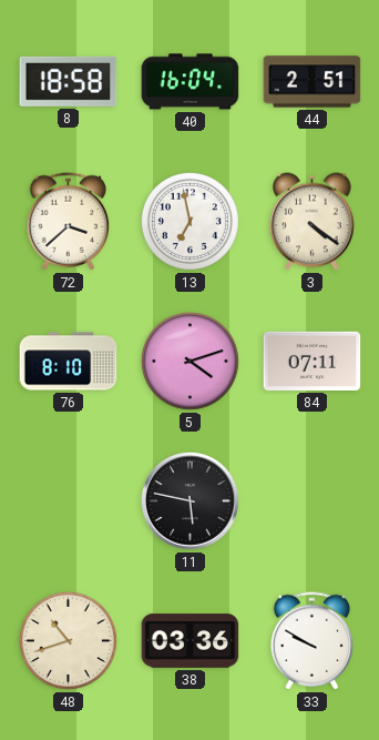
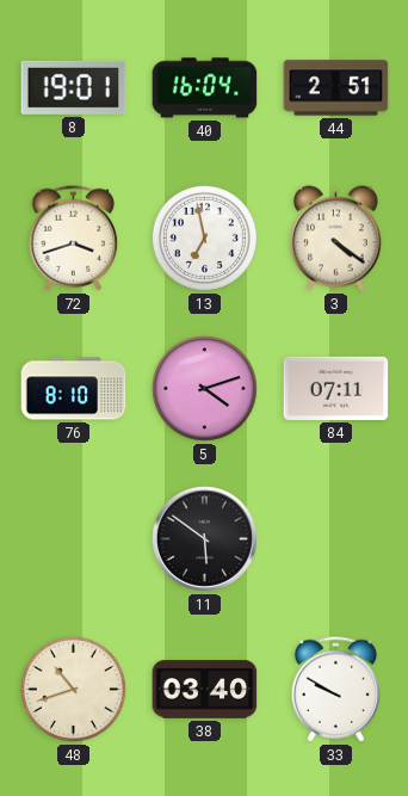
8: 18:58 -> 19:01 (74, 87)
72: 3:38 -> 3:42 (74, 239)
11: 5:47 -> 5:51 (204, 538)
38: 03:36 -> 03:40 (205, 690)
